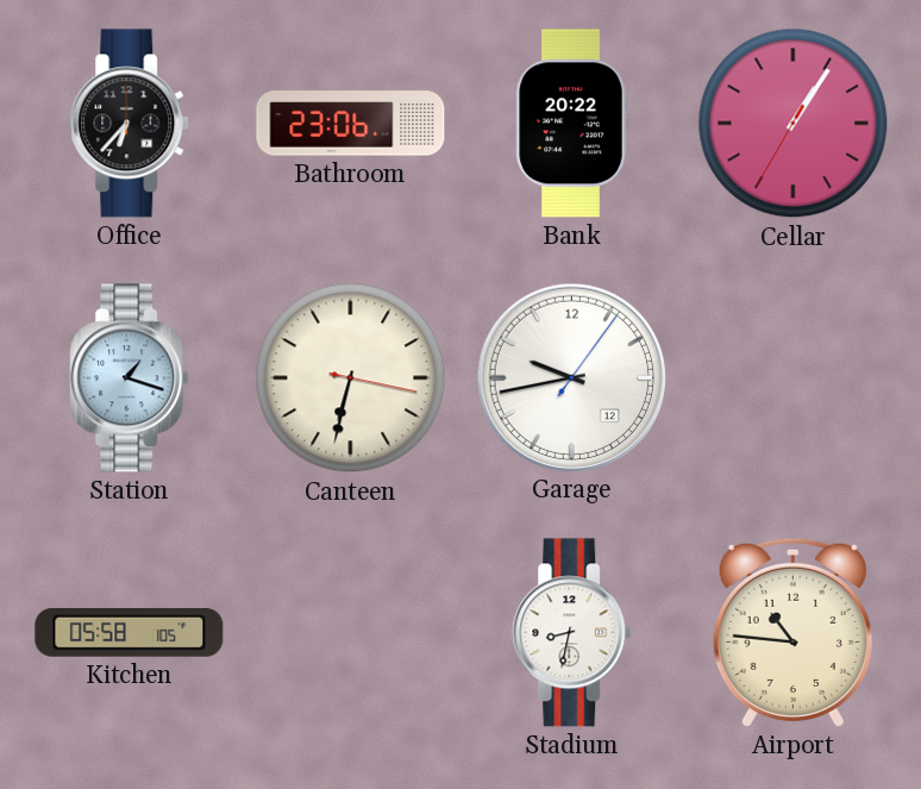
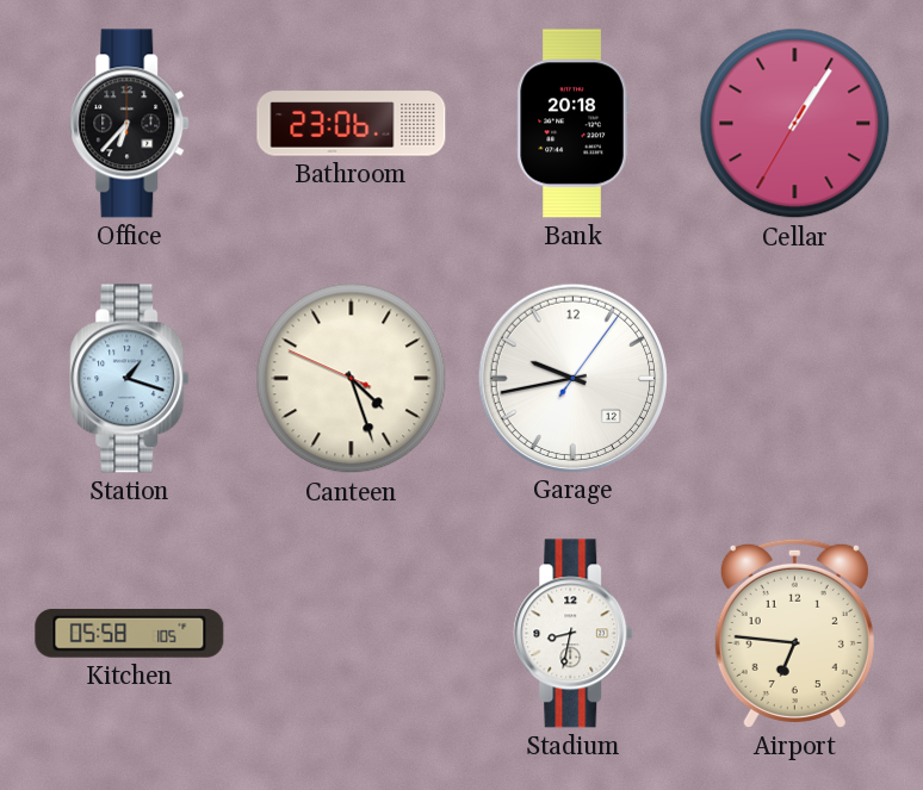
Bank: 20:22 -> 20:18 (572, 124)
Canteen: 6:32 -> 4:26 (352, 379)
Airport: 10:46 -> 6:46 (794, 633)
